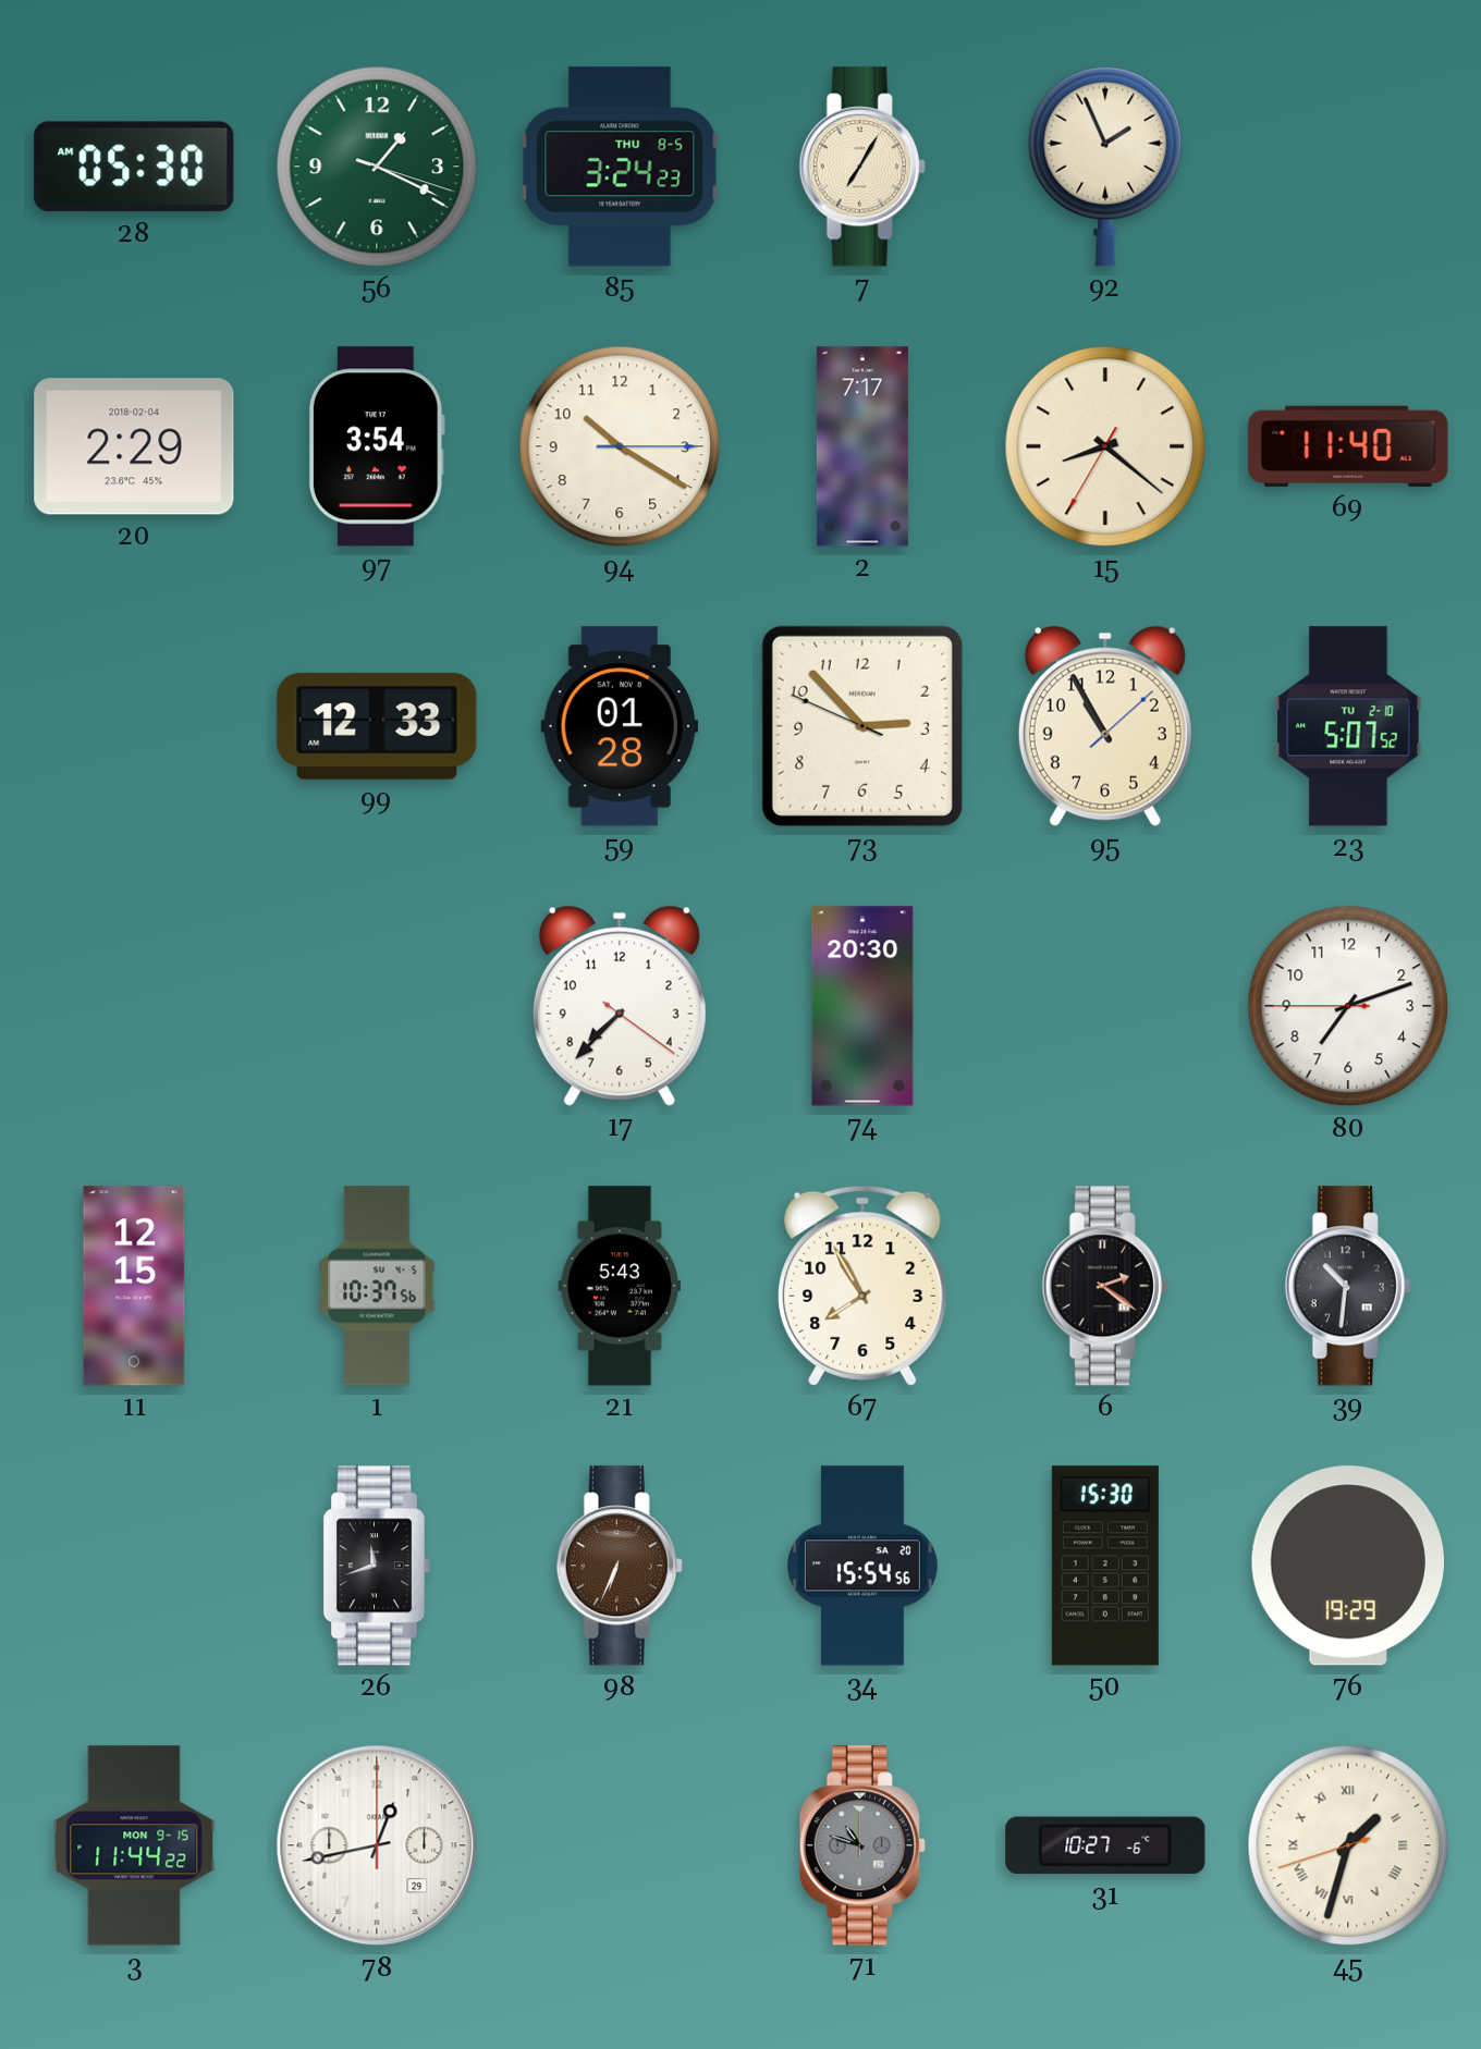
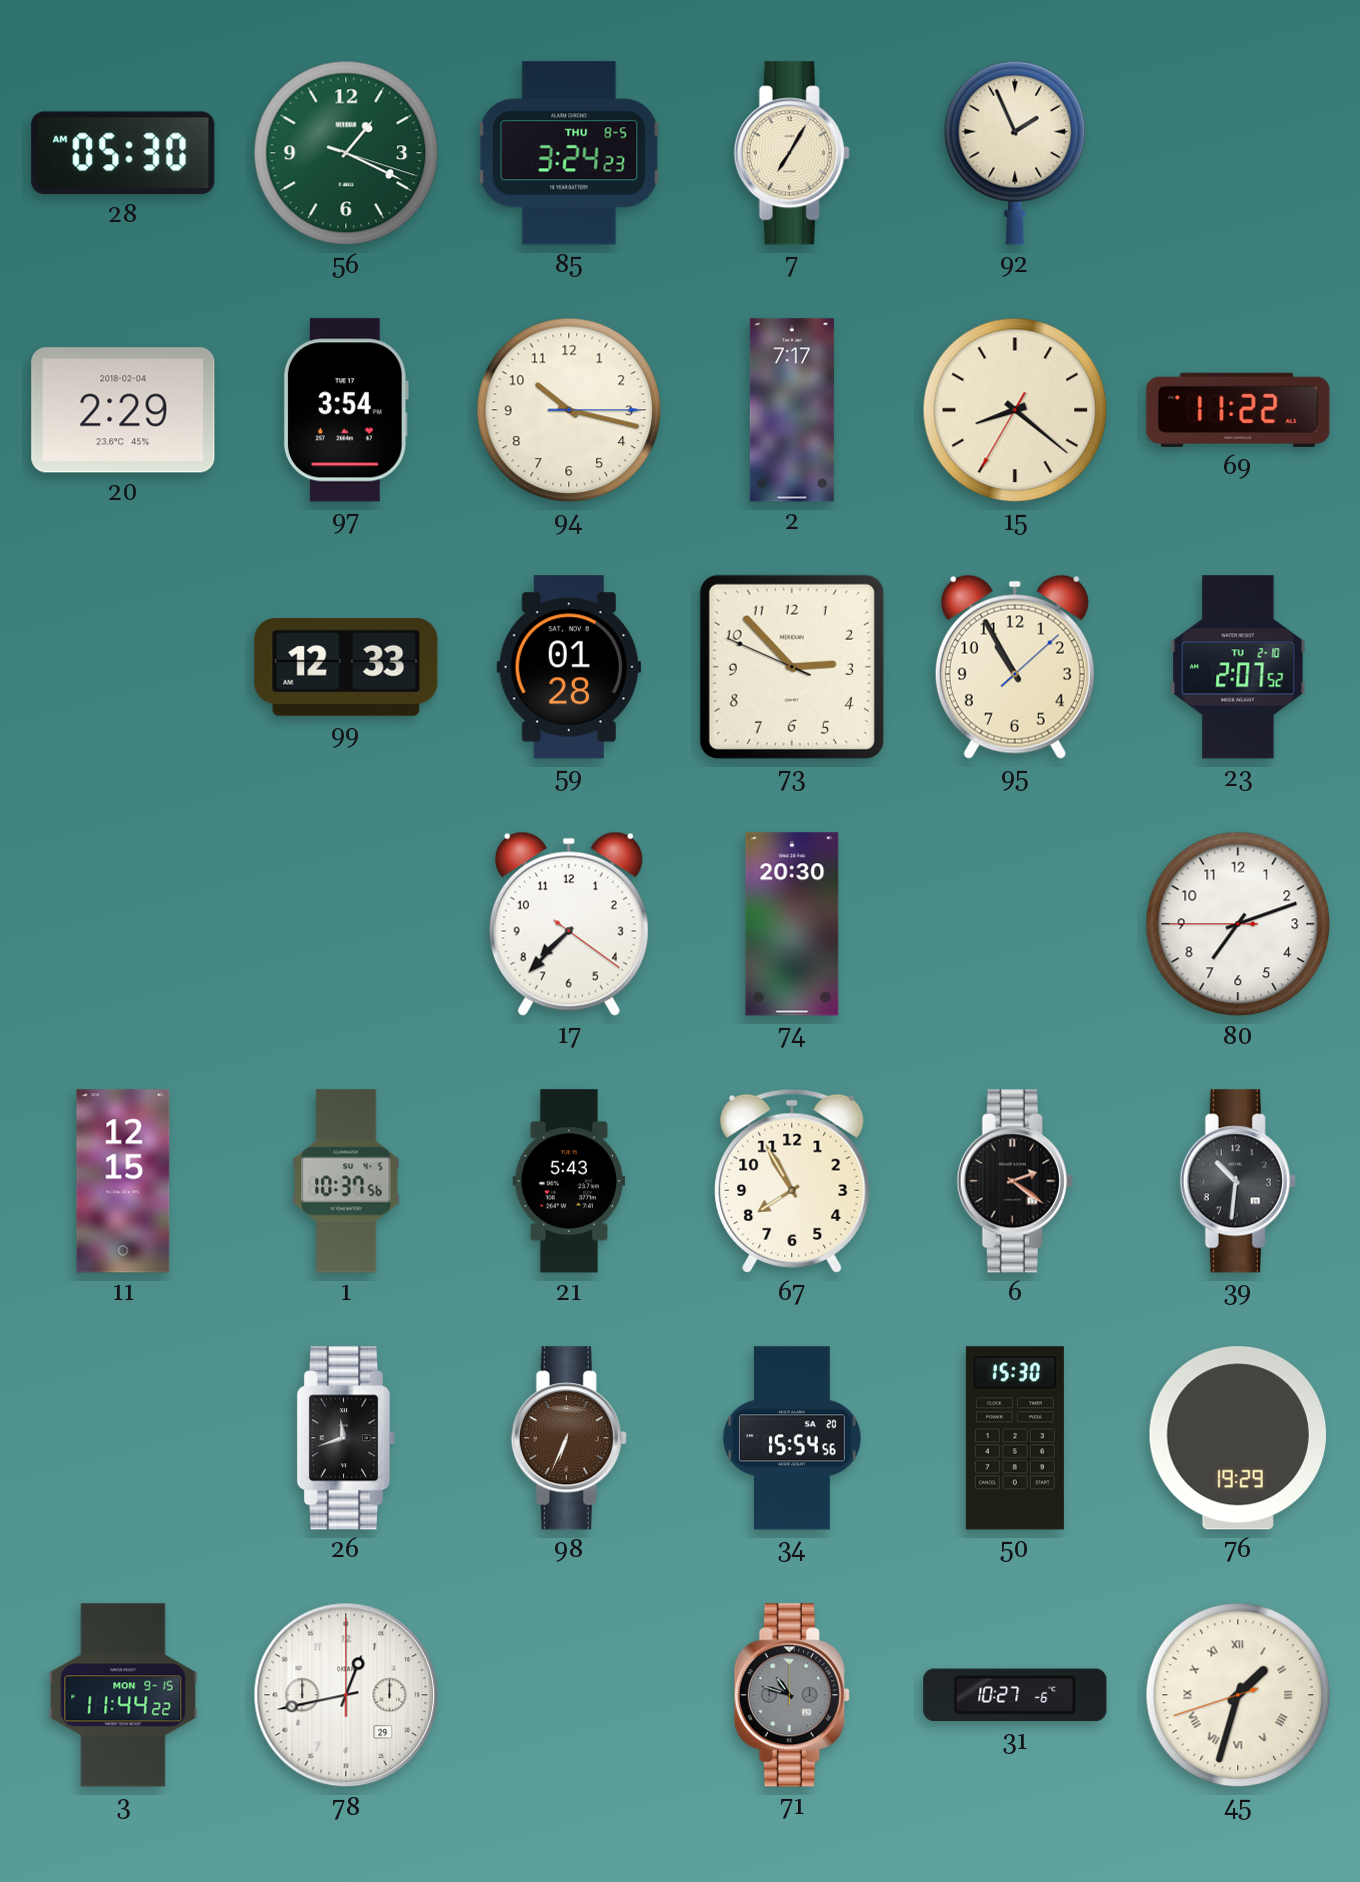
94: 10:20 -> 10:17 (569, 410)
69: 11:40 -> 11:22 (1238, 410)
23: 5:07 -> 2:07 (1238, 667)
